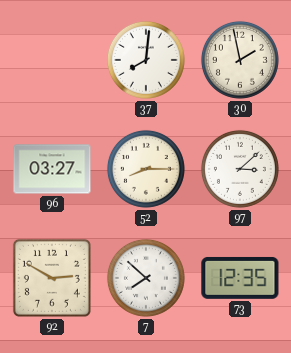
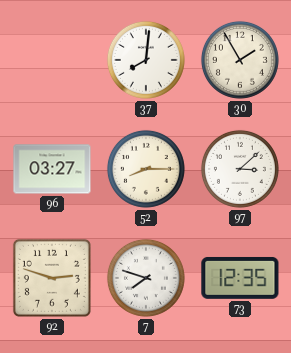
30: 1:58 -> 1:55 (240, 60)
92: 2:50 -> 2:48 (52, 278)
7: 7:52 -> 7:48 (146, 278)
